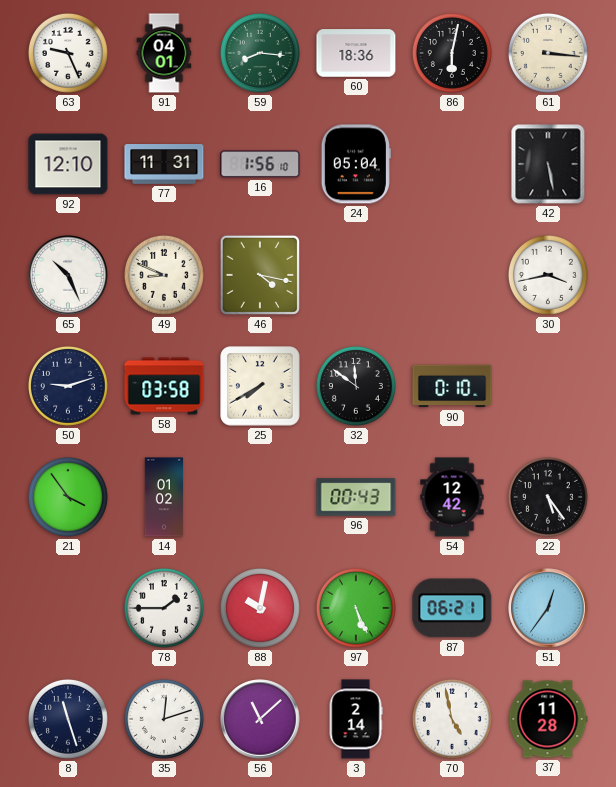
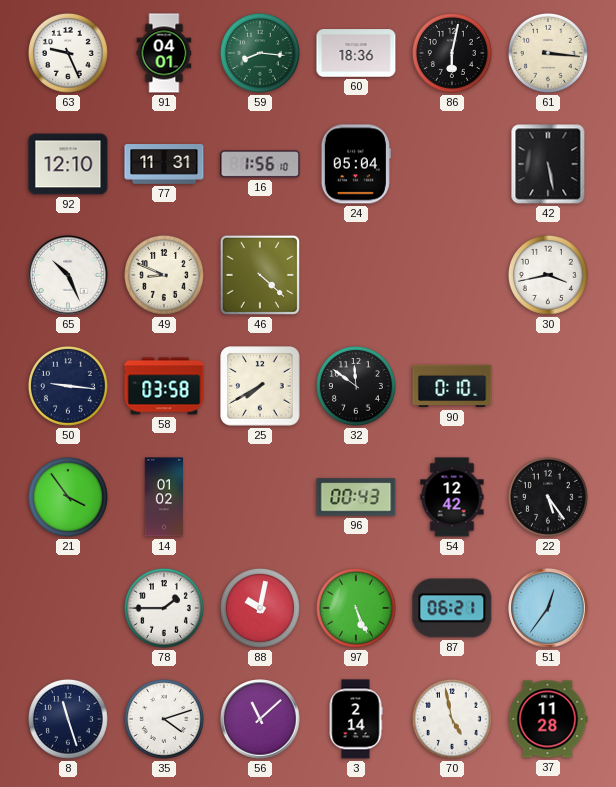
46: 4:17 -> 4:22 (260, 275)
50: 9:12 -> 9:16 (68, 386)
35: 12:12 -> 4:12 (164, 719)
